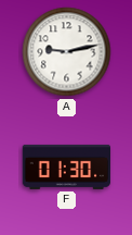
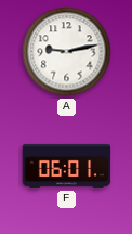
F: 01:30 -> 06:01 (67, 166)
